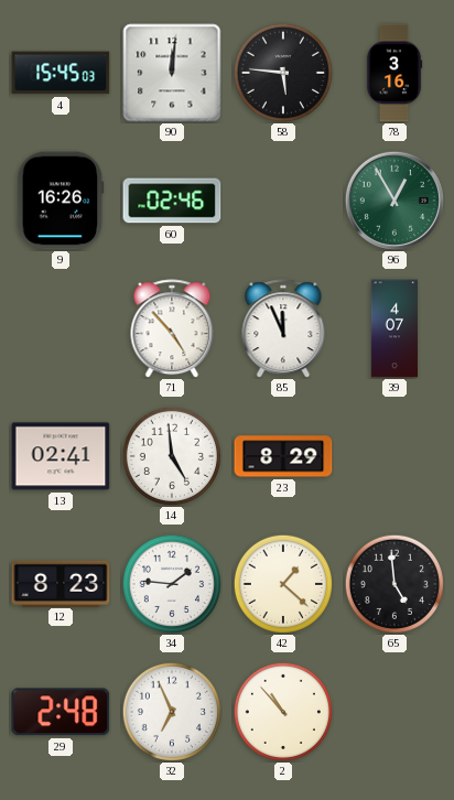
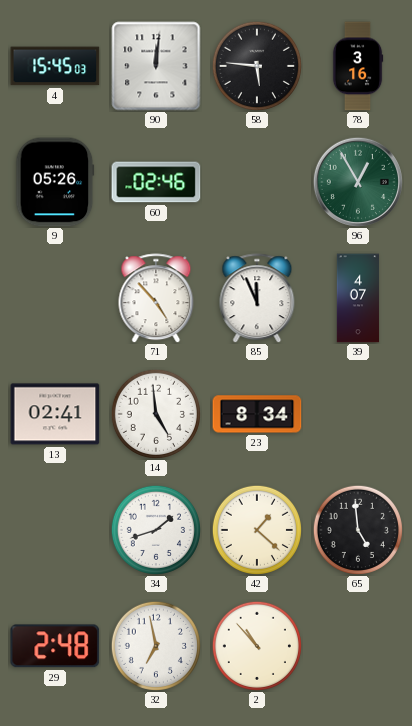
9: 16:26 -> 05:26 (55, 182)
23: 8:29 -> 8:34 (257, 414)
12: 8:23 -> none (61, 583)
34: 1:46 -> 1:42 (156, 530)
32: 6:56 -> 6:58 (156, 646)
